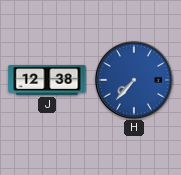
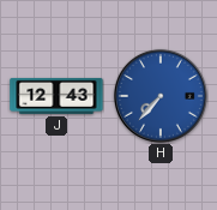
J: 12:38 -> 12:43 (56, 96)
